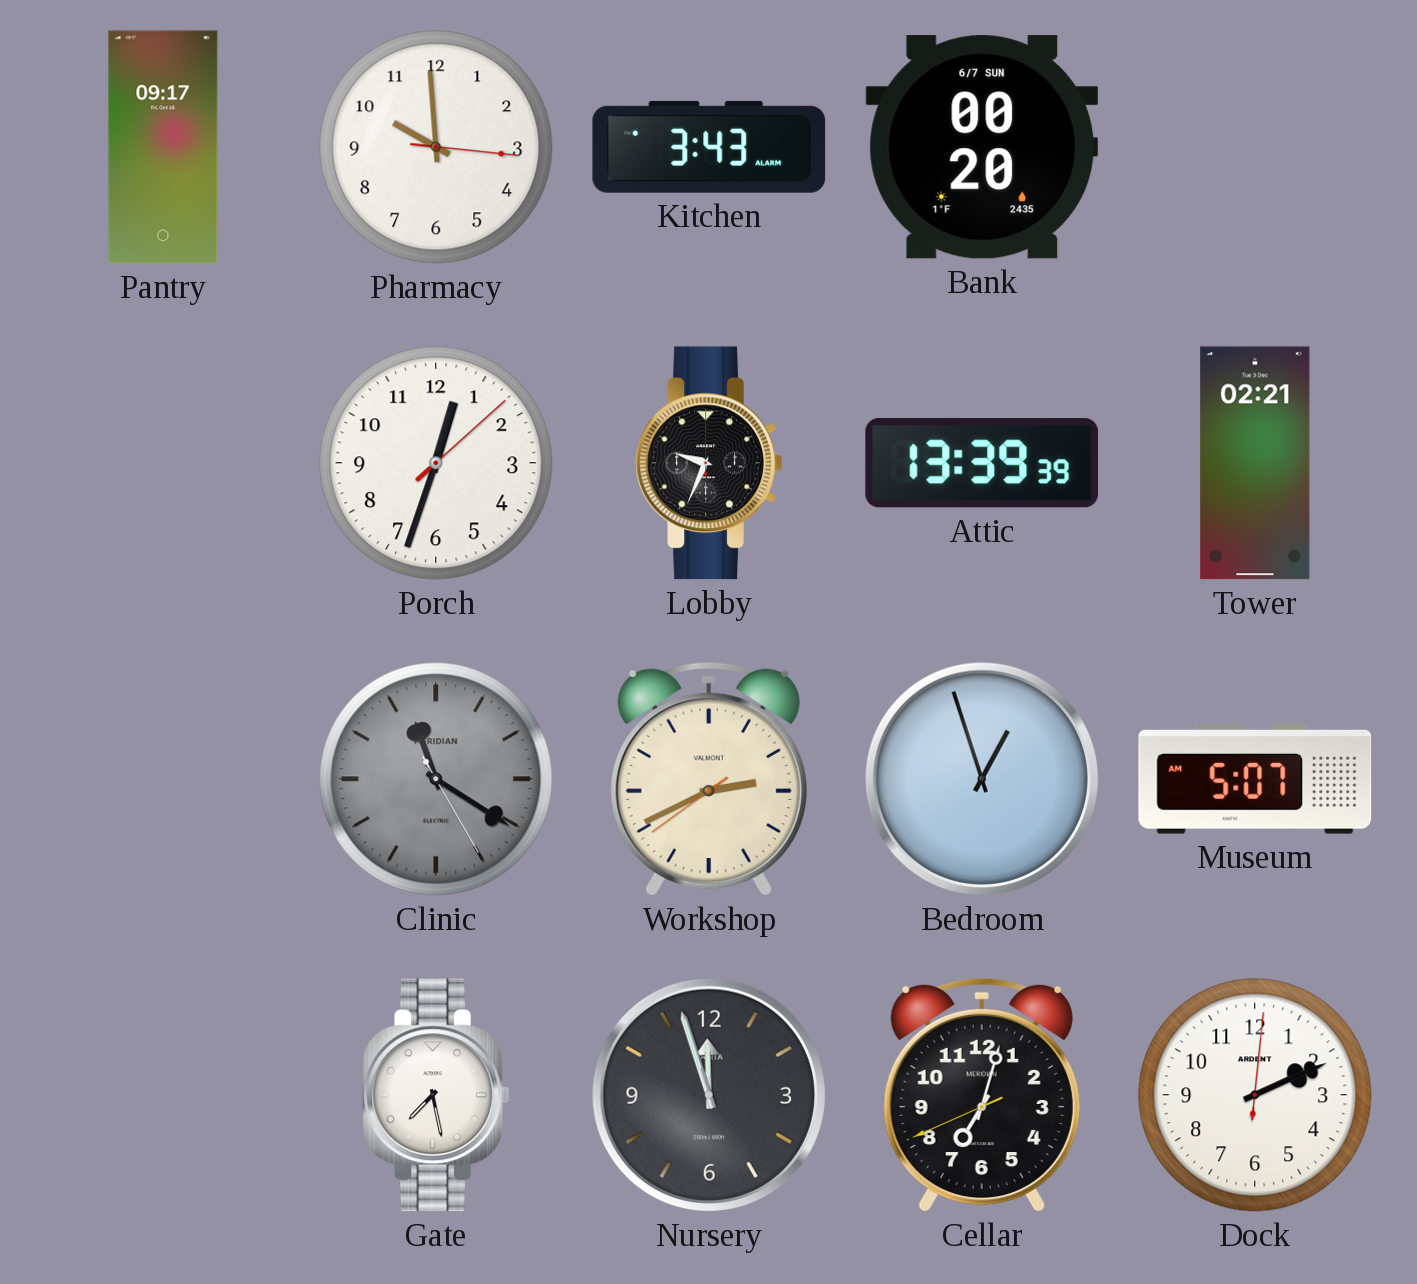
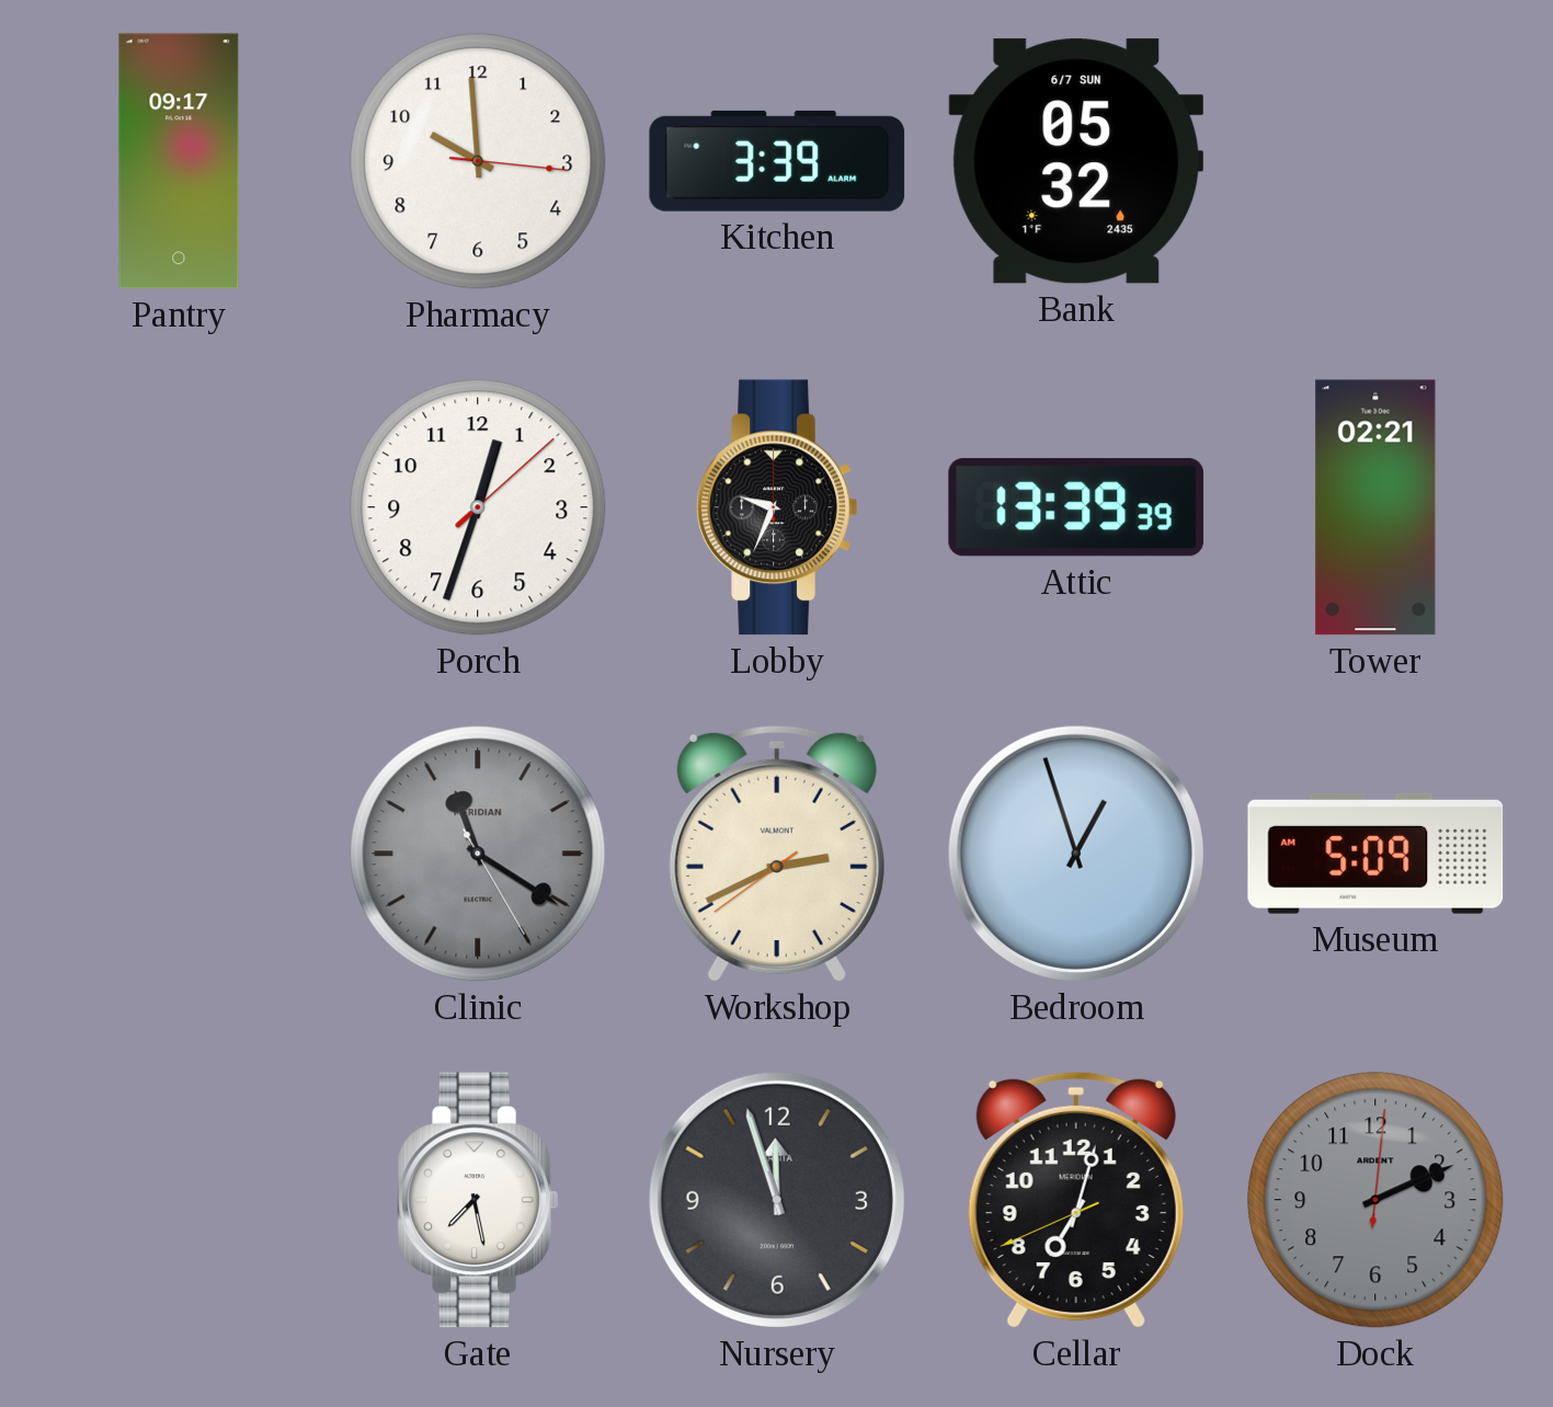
Kitchen: 3:43 -> 3:39 (777, 161)
Bank: 00:20 -> 05:32 (1076, 161)
Museum: 5:07 -> 5:09 (1375, 854)
Dock dial: white -> grey (1375, 1200)
